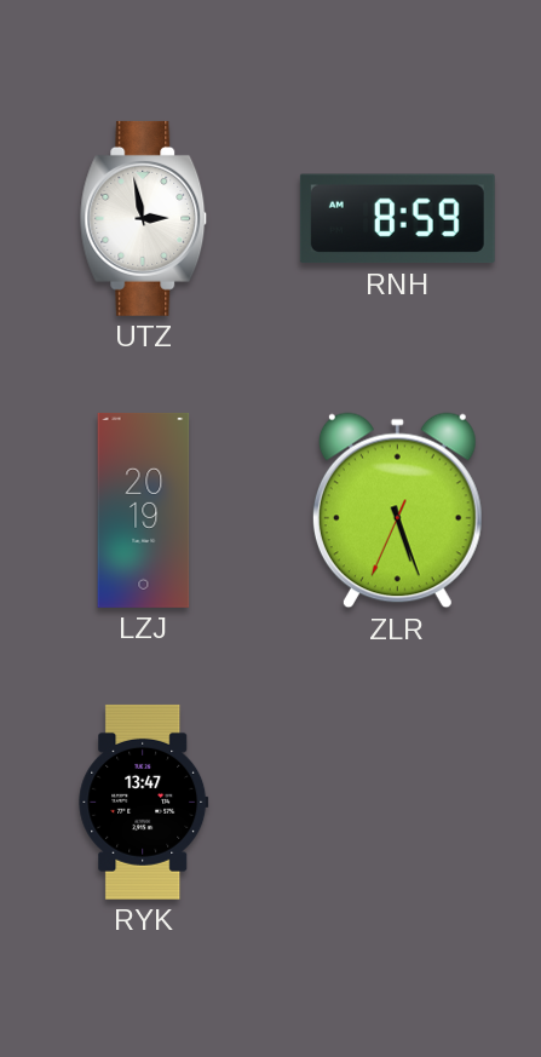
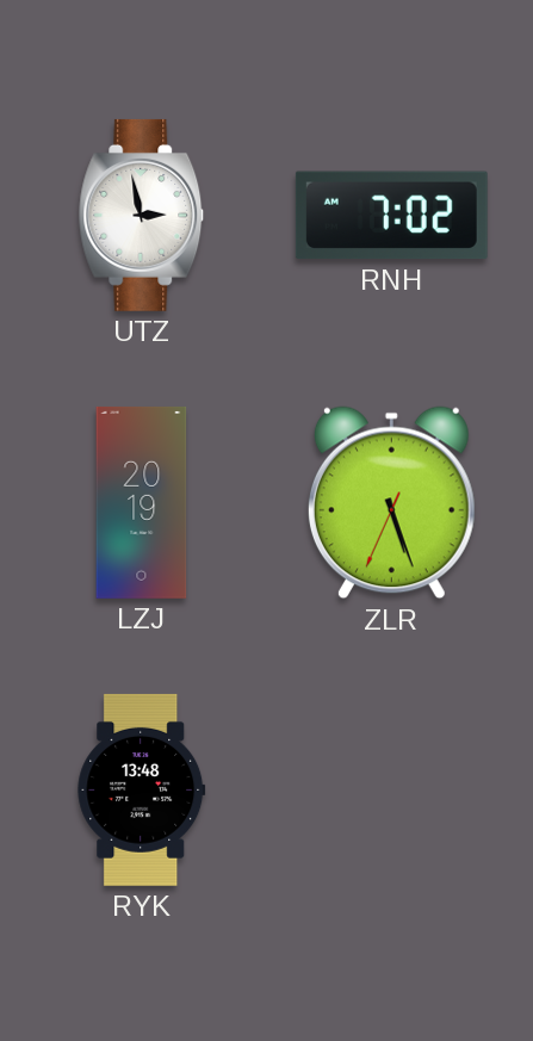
RNH: 8:59 -> 7:02 (391, 216)
RYK: 13:47 -> 13:48 (142, 789)
